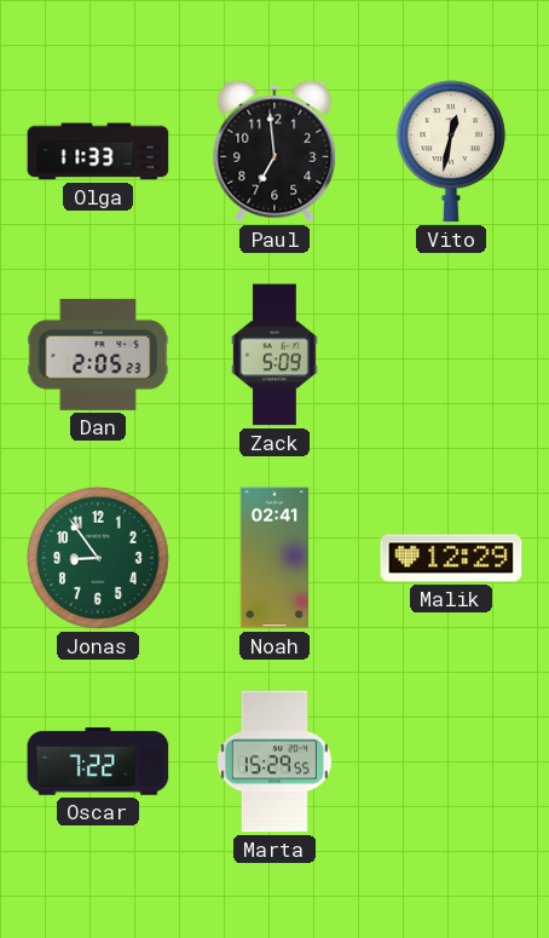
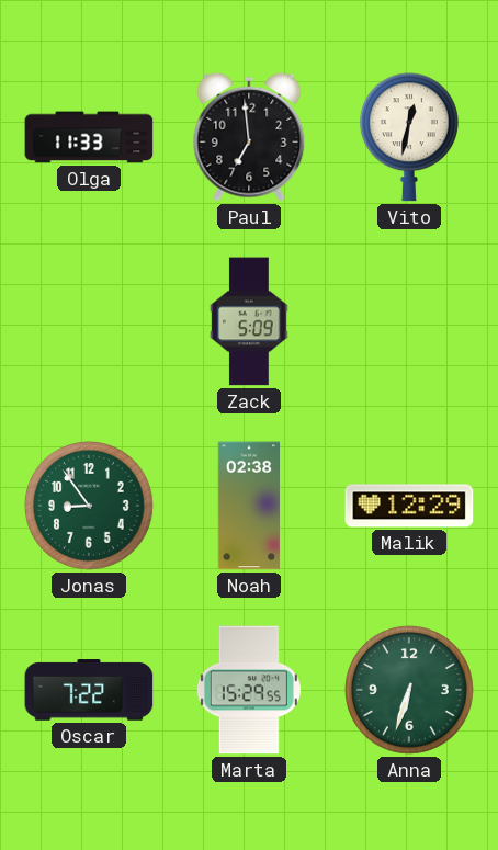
Dan: 2:05 -> none (98, 355)
Noah: 02:41 -> 02:38 (249, 506)
Anna: none -> 6:33 (409, 690)
